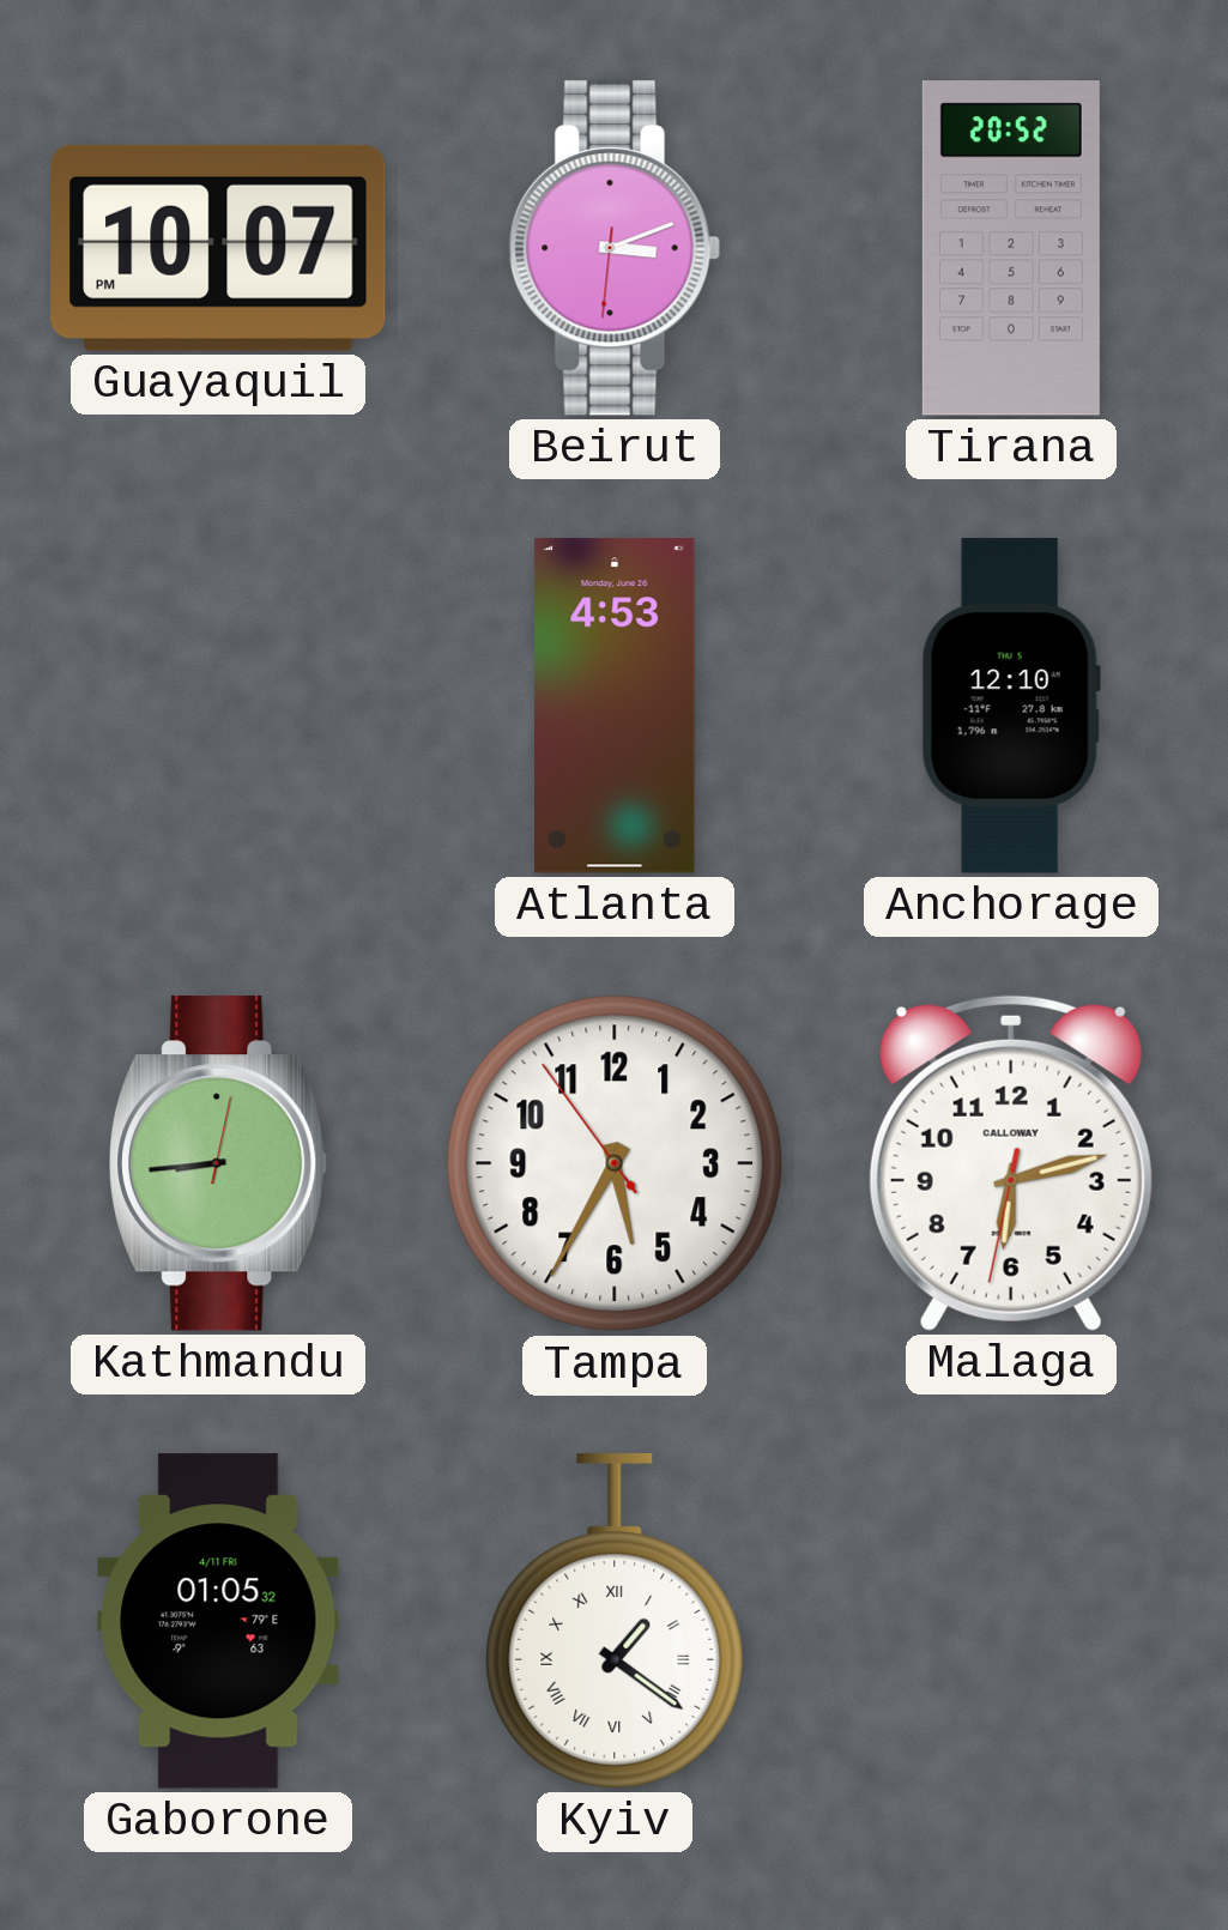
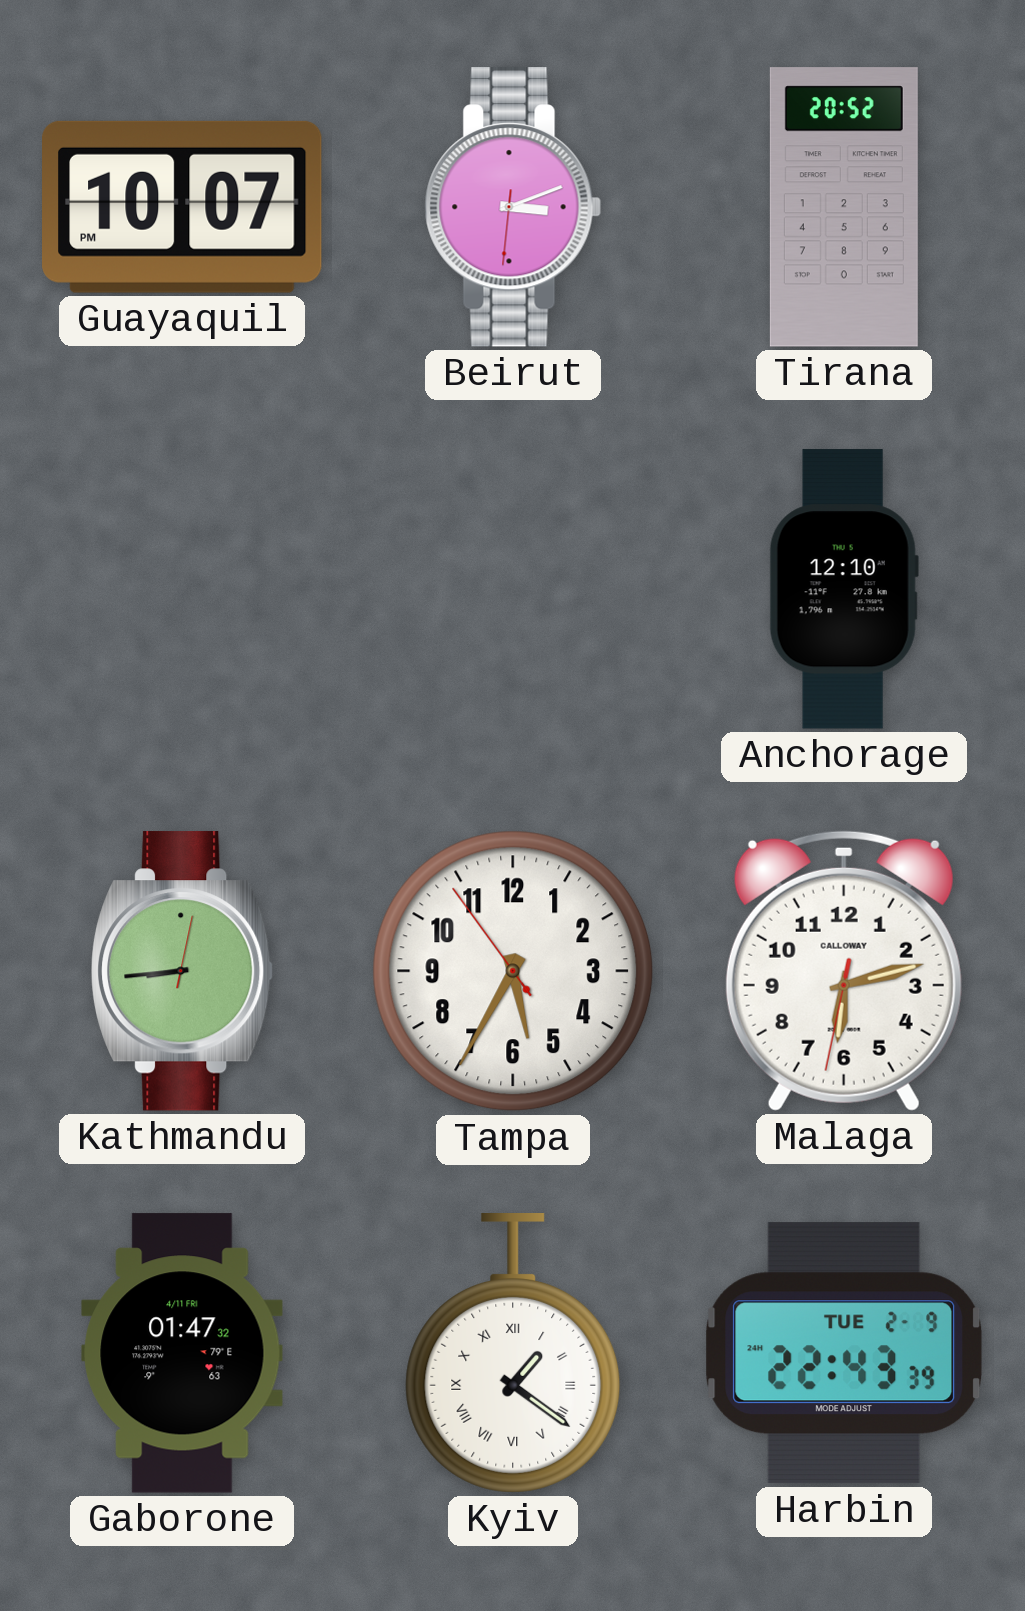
Atlanta: 4:53 -> none (615, 706)
Gaborone: 01:05 -> 01:47 (182, 1353)
Harbin: none -> 22:43 (844, 1353)
